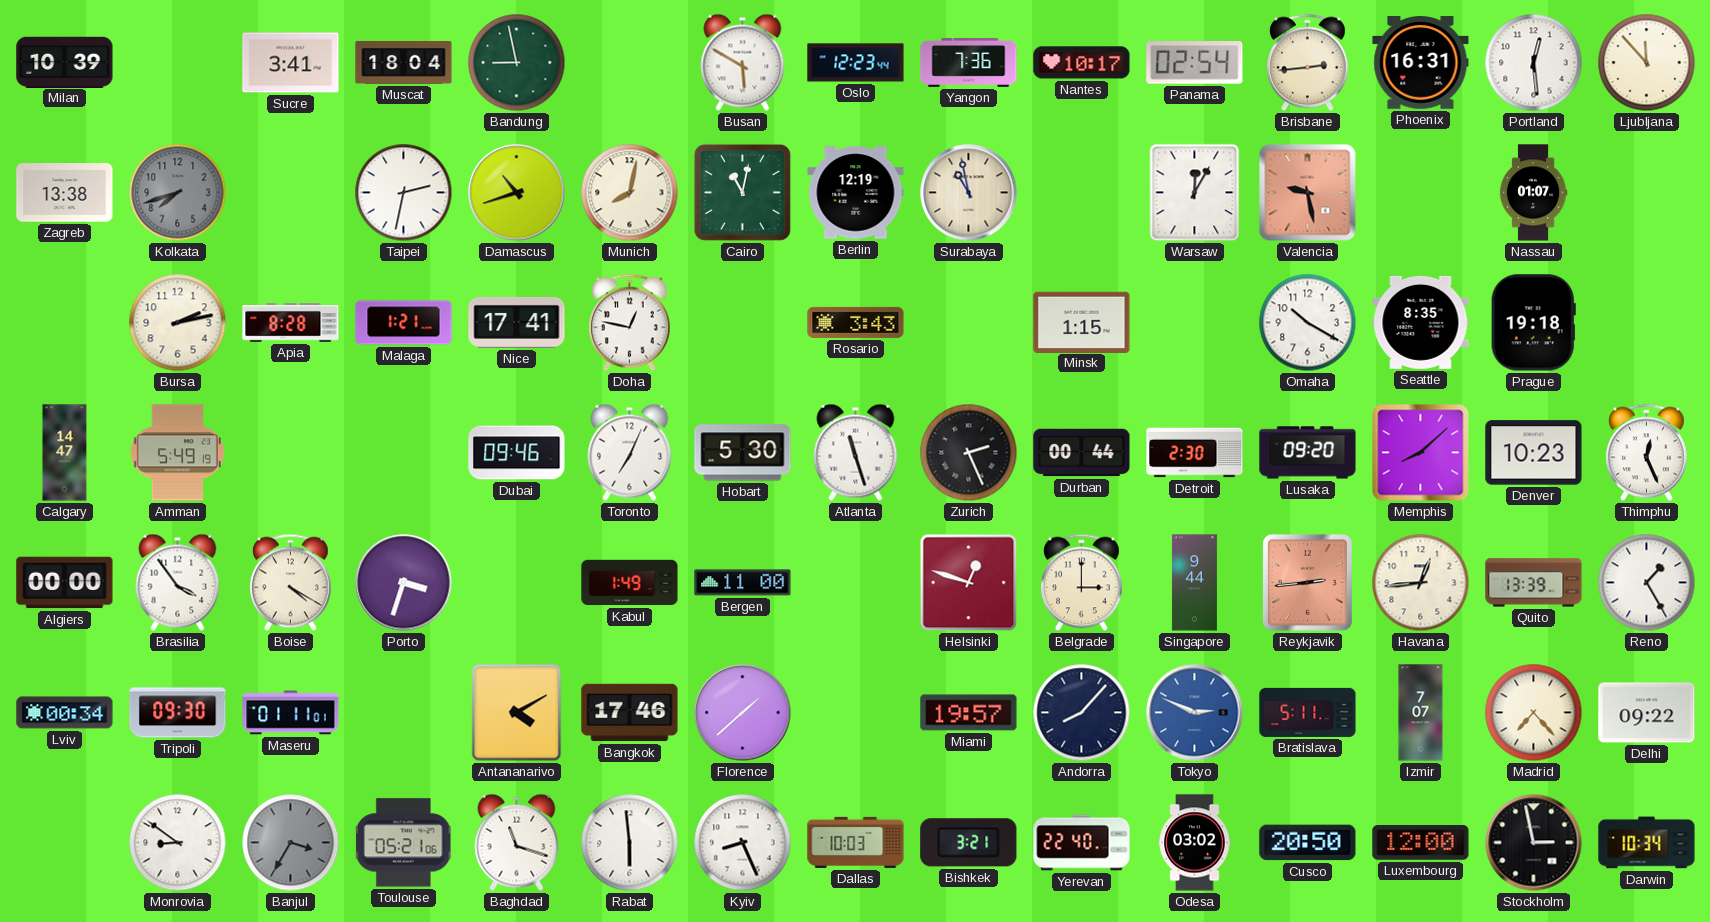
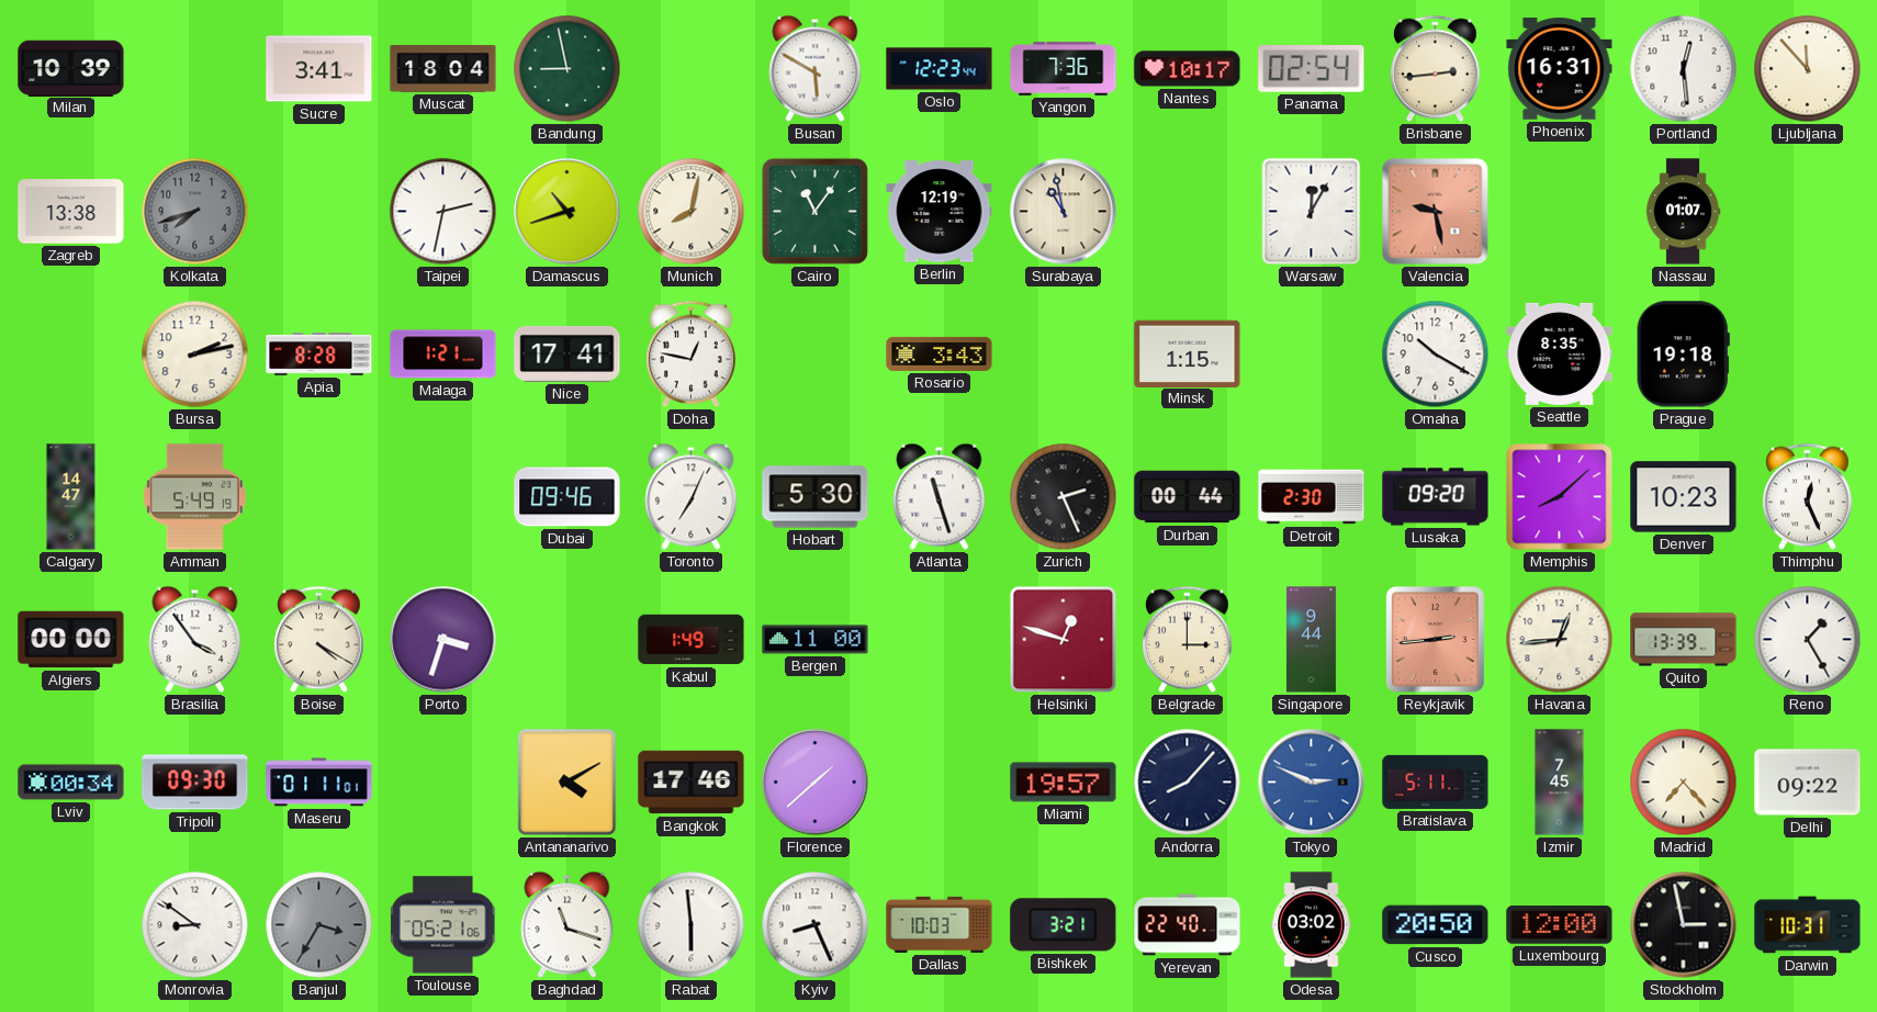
Cairo: 11:02 -> 11:06 (814, 211)
Izmir: 7:07 -> 7:45 (1560, 783)
Darwin: 10:34 -> 10:31 (1808, 925)
